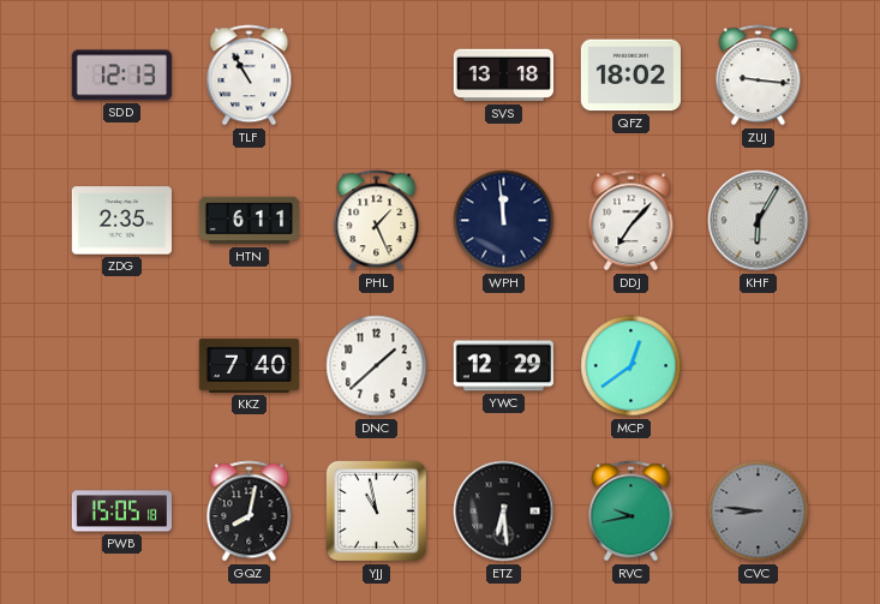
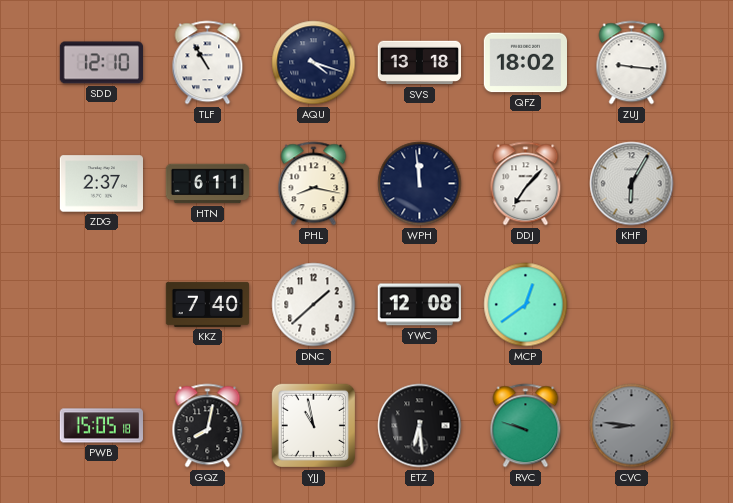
SDD: 12:13 -> 12:10 (101, 63)
AQU: none -> 4:18 (314, 63)
ZDG: 2:35 -> 2:37 (101, 184)
PHL: 1:26 -> 8:17 (314, 184)
YWC: 12:29 -> 12:08 (419, 305)
RVC: 9:43 -> 9:48 (526, 426)
